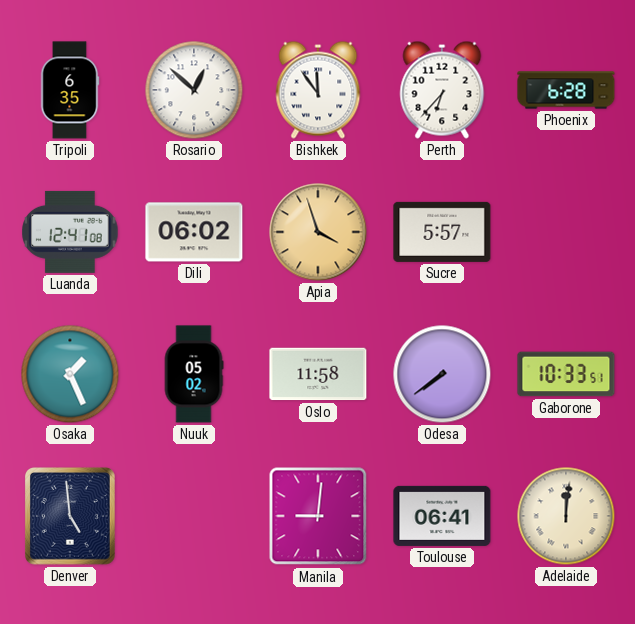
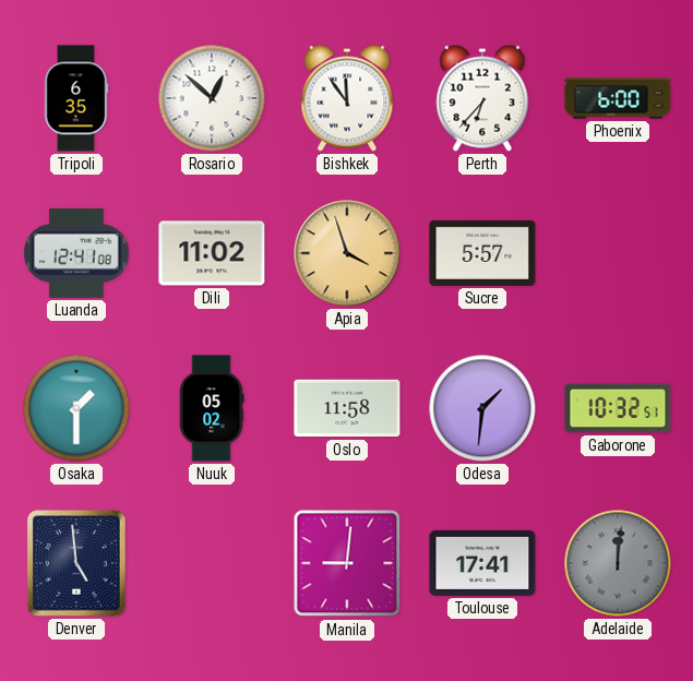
Phoenix: 6:28 -> 6:00 (618, 98)
Dili: 06:02 -> 11:02 (212, 253)
Osaka: 1:26 -> 1:30 (76, 408)
Odesa: 7:39 -> 1:31 (482, 408)
Gaborone: 10:33 -> 10:32 (618, 408)
Toulouse: 06:41 -> 17:41 (482, 563)
Adelaide dial: cream -> grey (618, 563)
